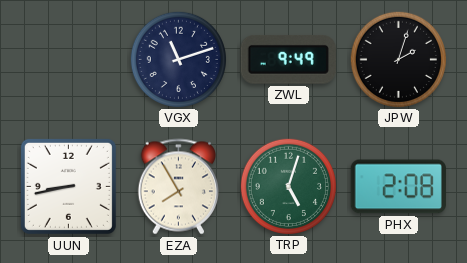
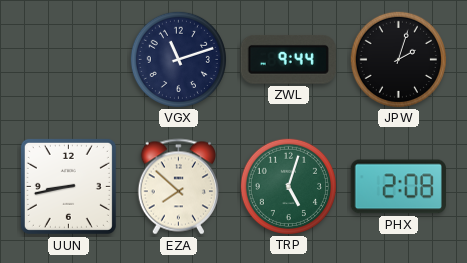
ZWL: 9:49 -> 9:44 (288, 60)
EZA: 7:55 -> 7:52 (178, 187)
